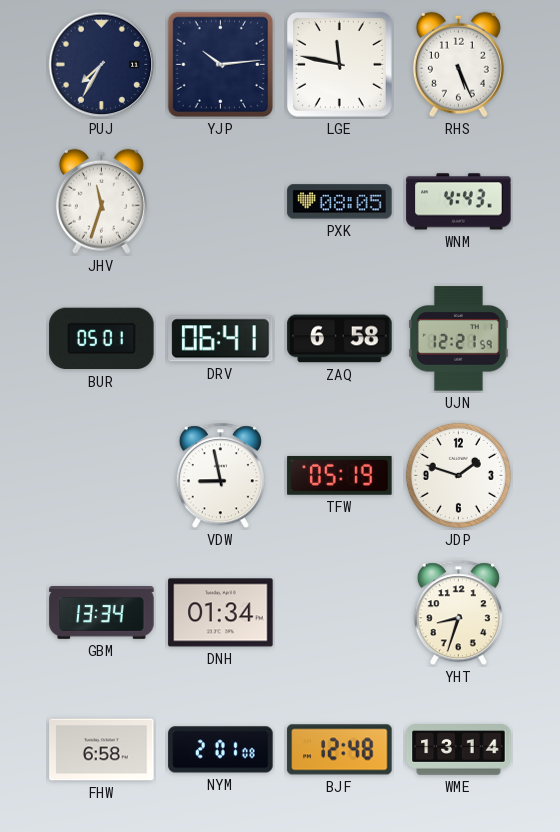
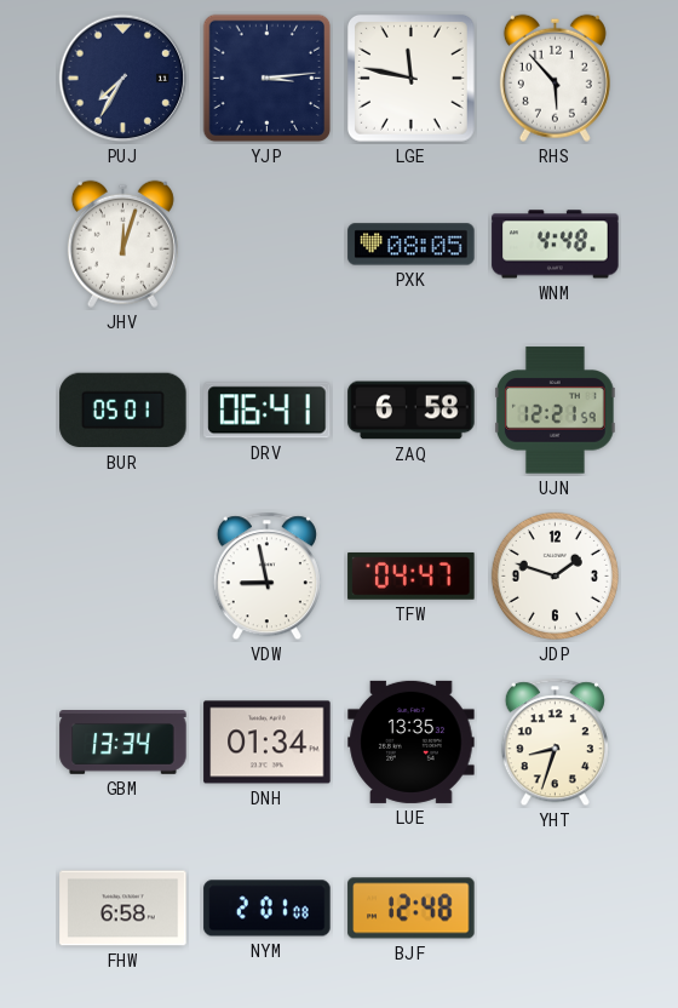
YJP: 10:14 -> 3:14 (268, 79)
RHS: 5:26 -> 5:53 (555, 78)
JHV: 11:33 -> 12:03 (122, 244)
WNM: 4:43 -> 4:48 (556, 245)
TFW: 05:19 -> 04:47 (412, 575)
LUE: none -> 13:35 (412, 741)
WME: 13:14 -> none (459, 750)
